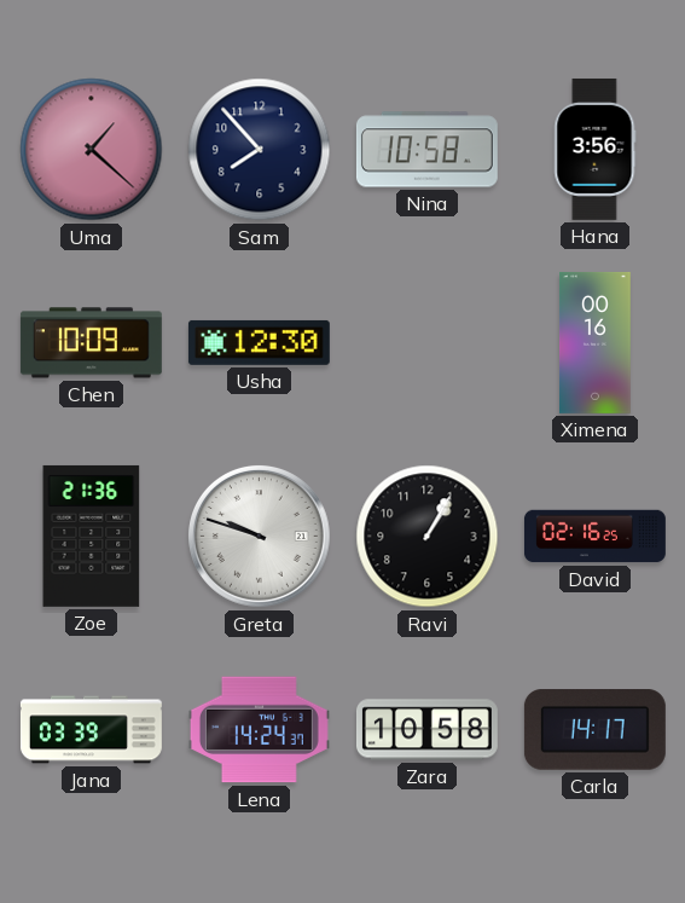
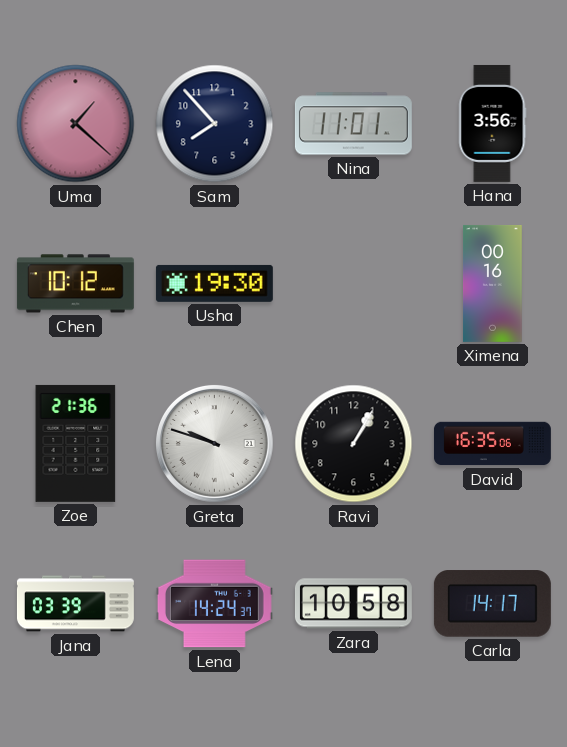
Nina: 10:58 -> 11:01 (353, 124)
Chen: 10:09 -> 10:12 (75, 284)
Usha: 12:30 -> 19:30 (214, 283)
David: 02:16 -> 16:35 (492, 444)
